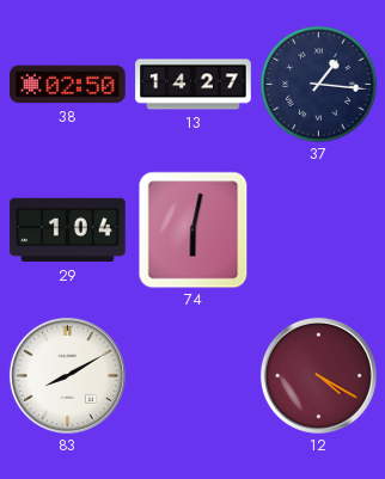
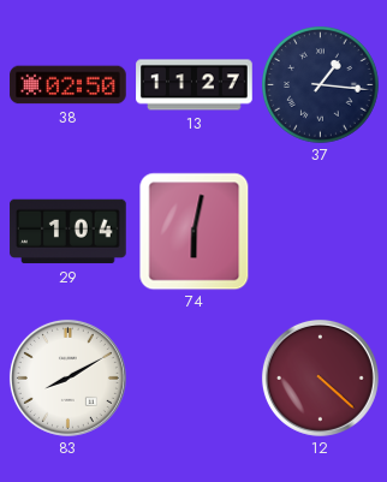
13: 14:27 -> 11:27 (195, 85)
12: 4:20 -> 4:22 (320, 377)
